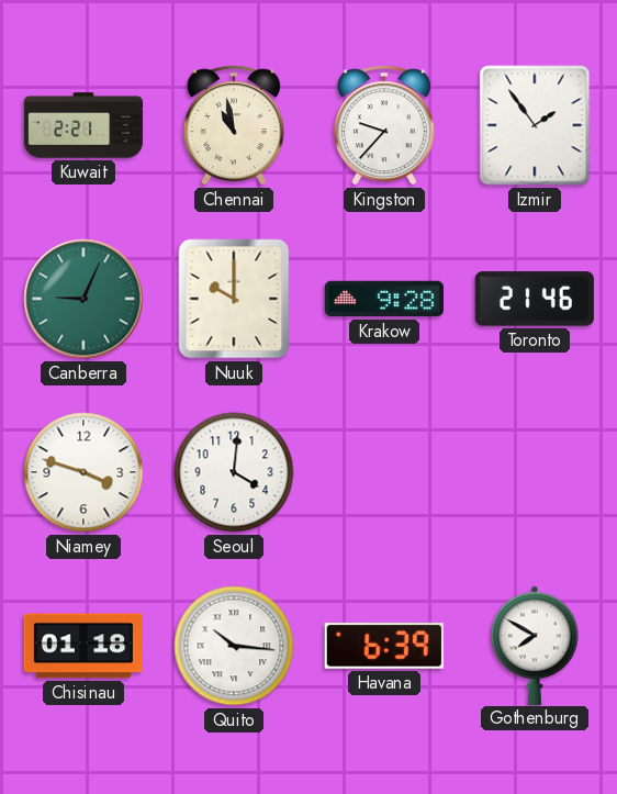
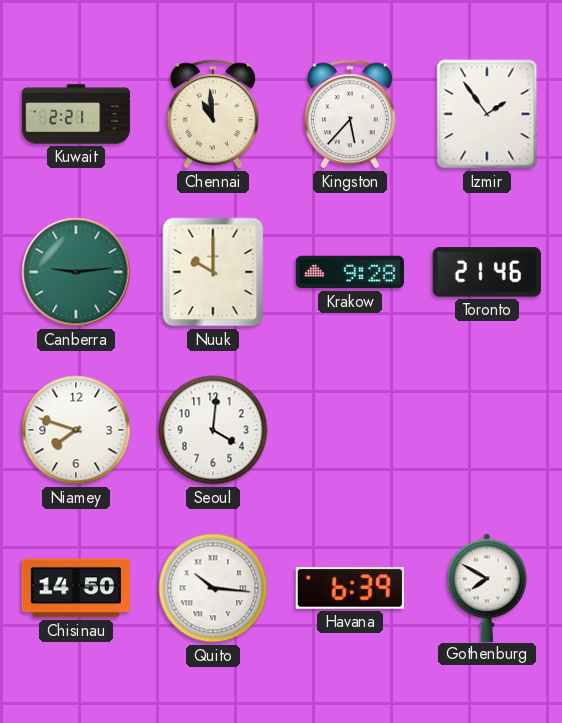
Chennai: 10:58 -> 10:59 (213, 114)
Kingston: 9:37 -> 5:37 (350, 114)
Canberra: 9:04 -> 9:14 (76, 272)
Niamey: 3:48 -> 7:48 (76, 430)
Chisinau: 01:18 -> 14:50 (75, 588)
